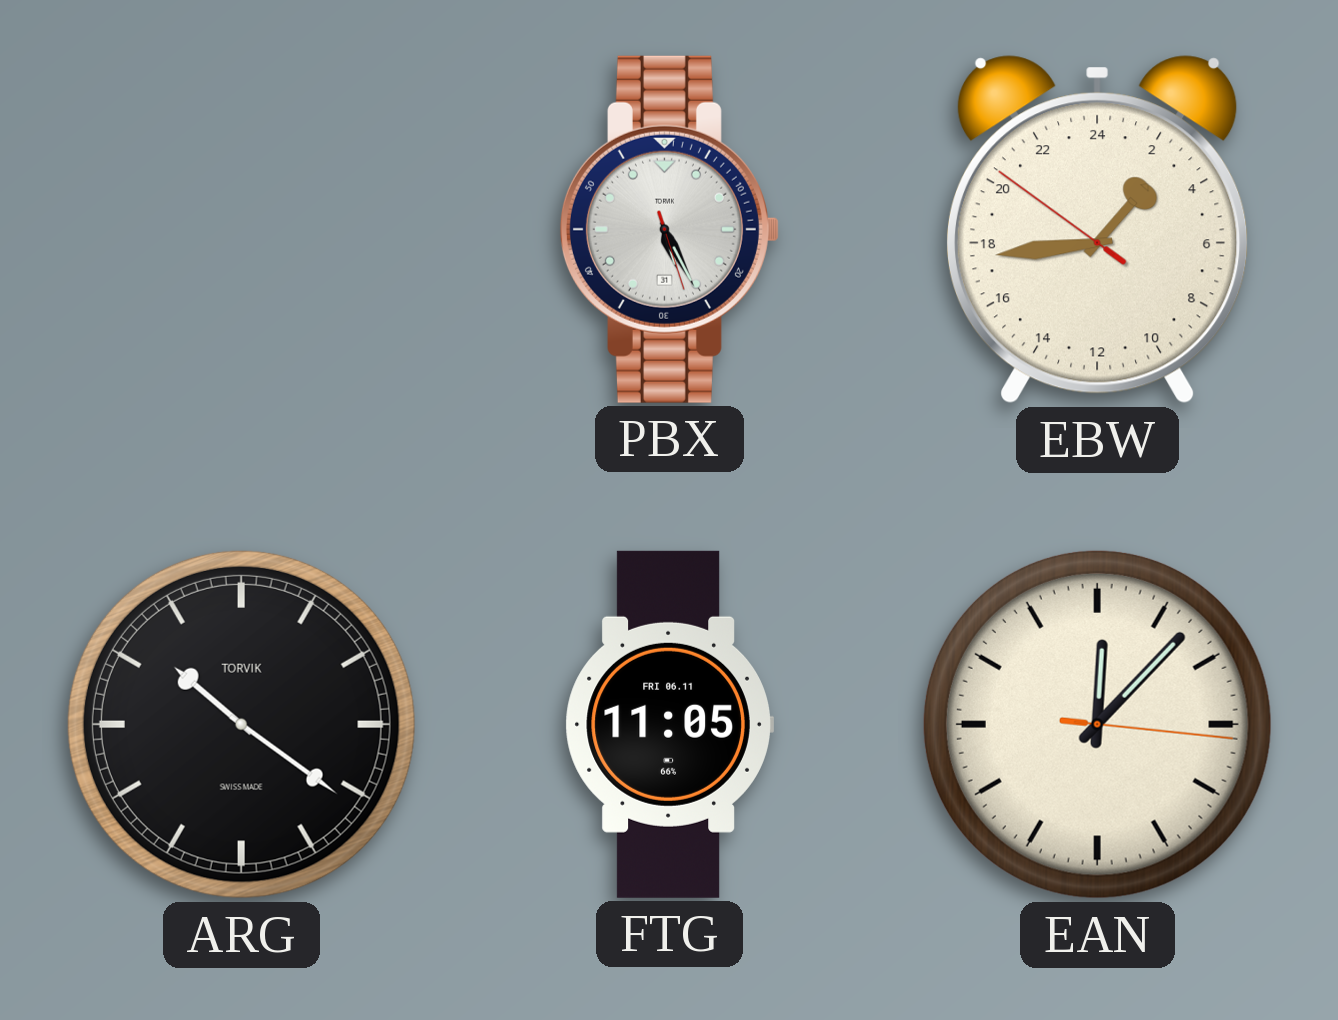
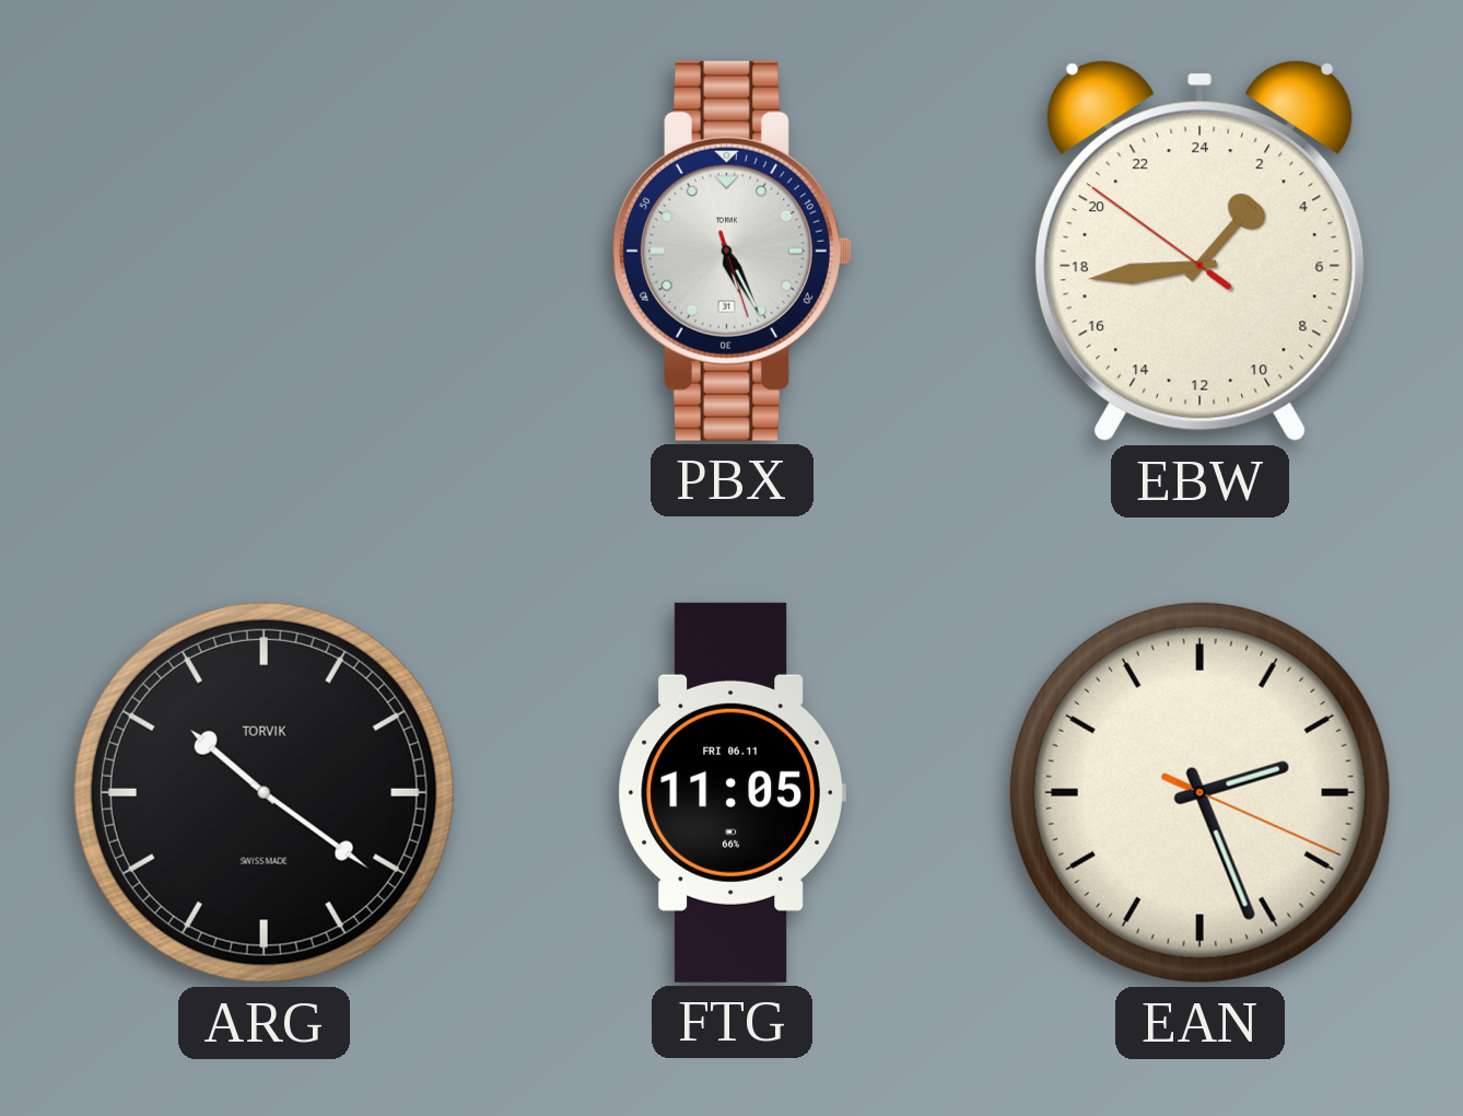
EAN: 12:07 -> 2:26 (1199, 792)
